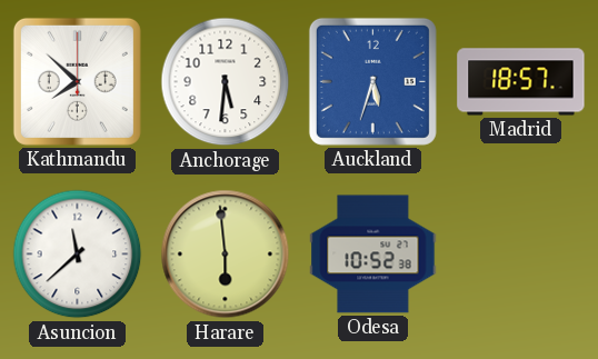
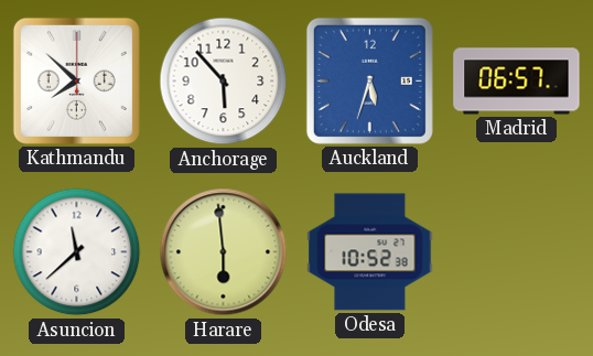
Anchorage: 5:31 -> 5:53 (224, 82)
Madrid: 18:57 -> 06:57 (517, 82)
